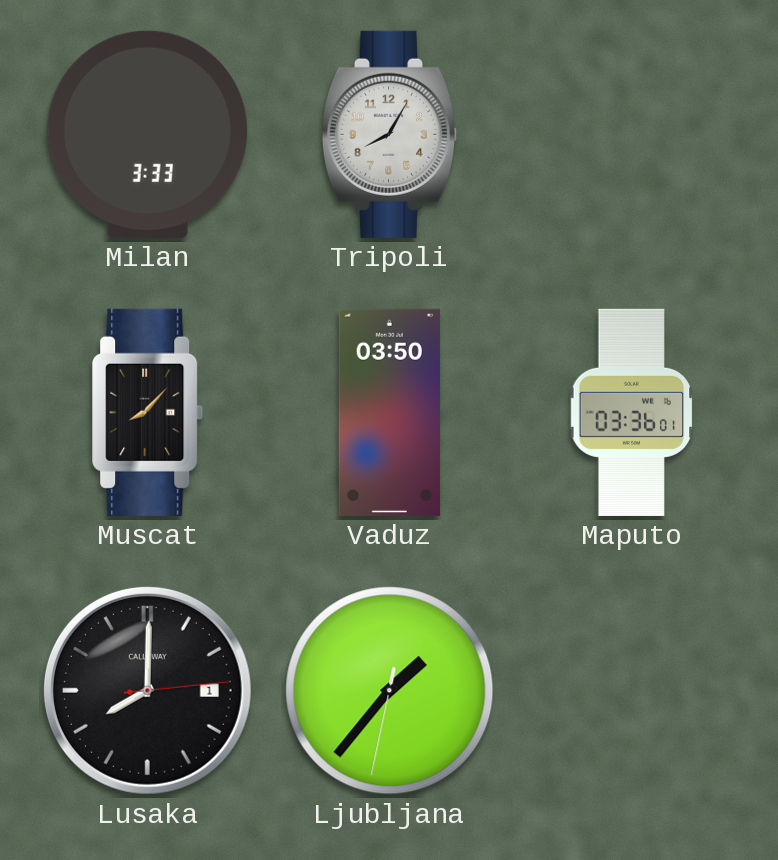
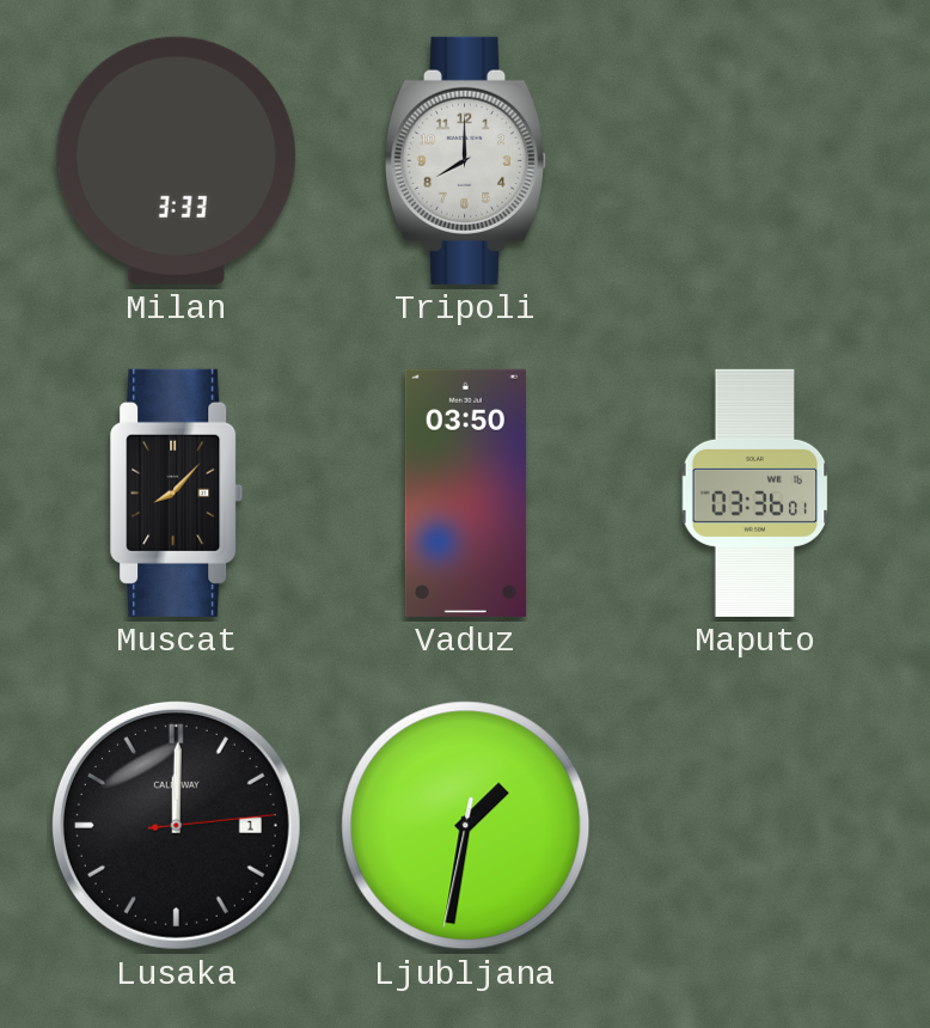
Tripoli: 8:05 -> 8:00 (466, 160)
Lusaka: 8:00 -> 12:00 (176, 825)
Ljubljana: 1:36 -> 1:31 (466, 826)
